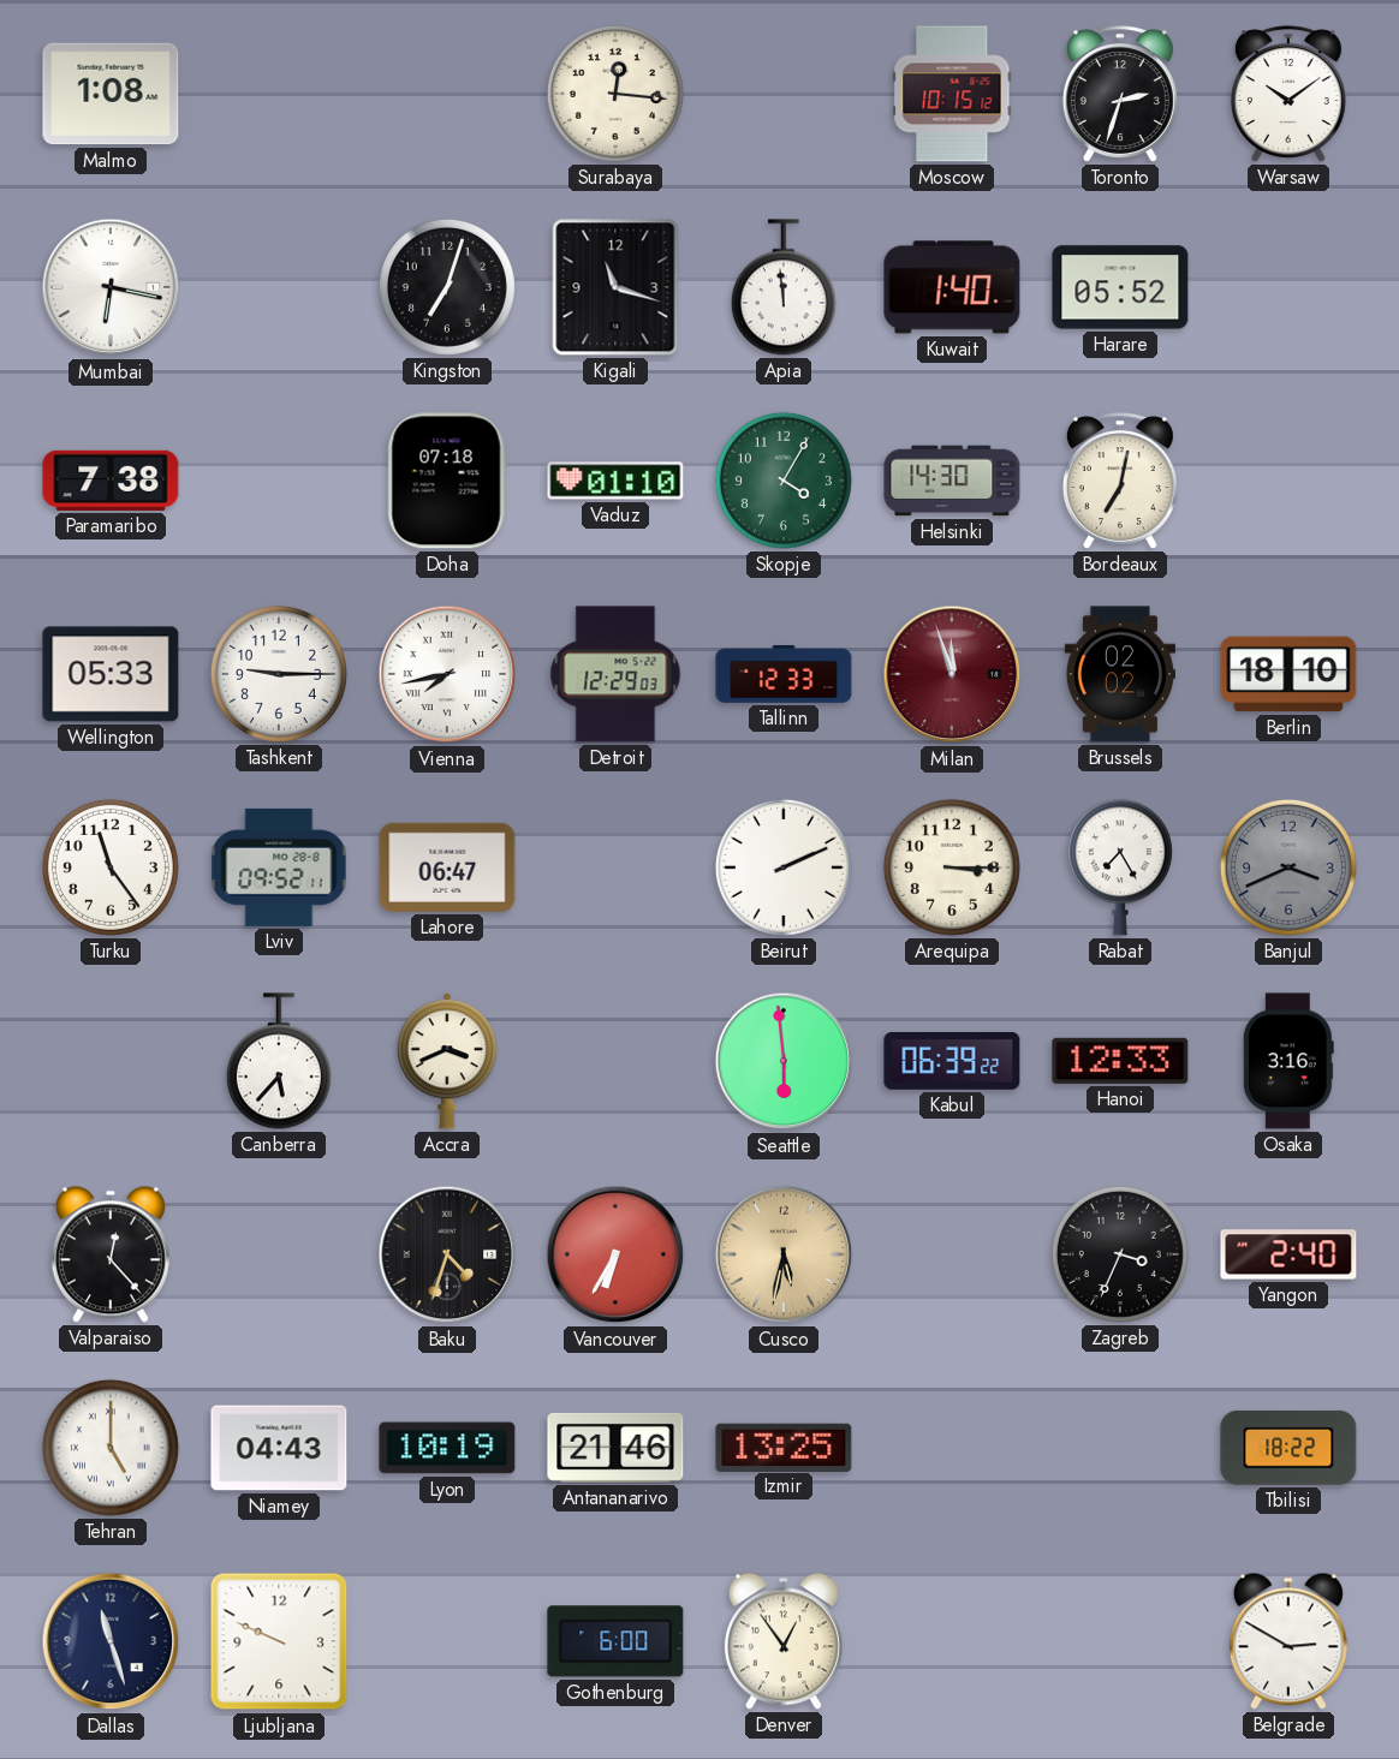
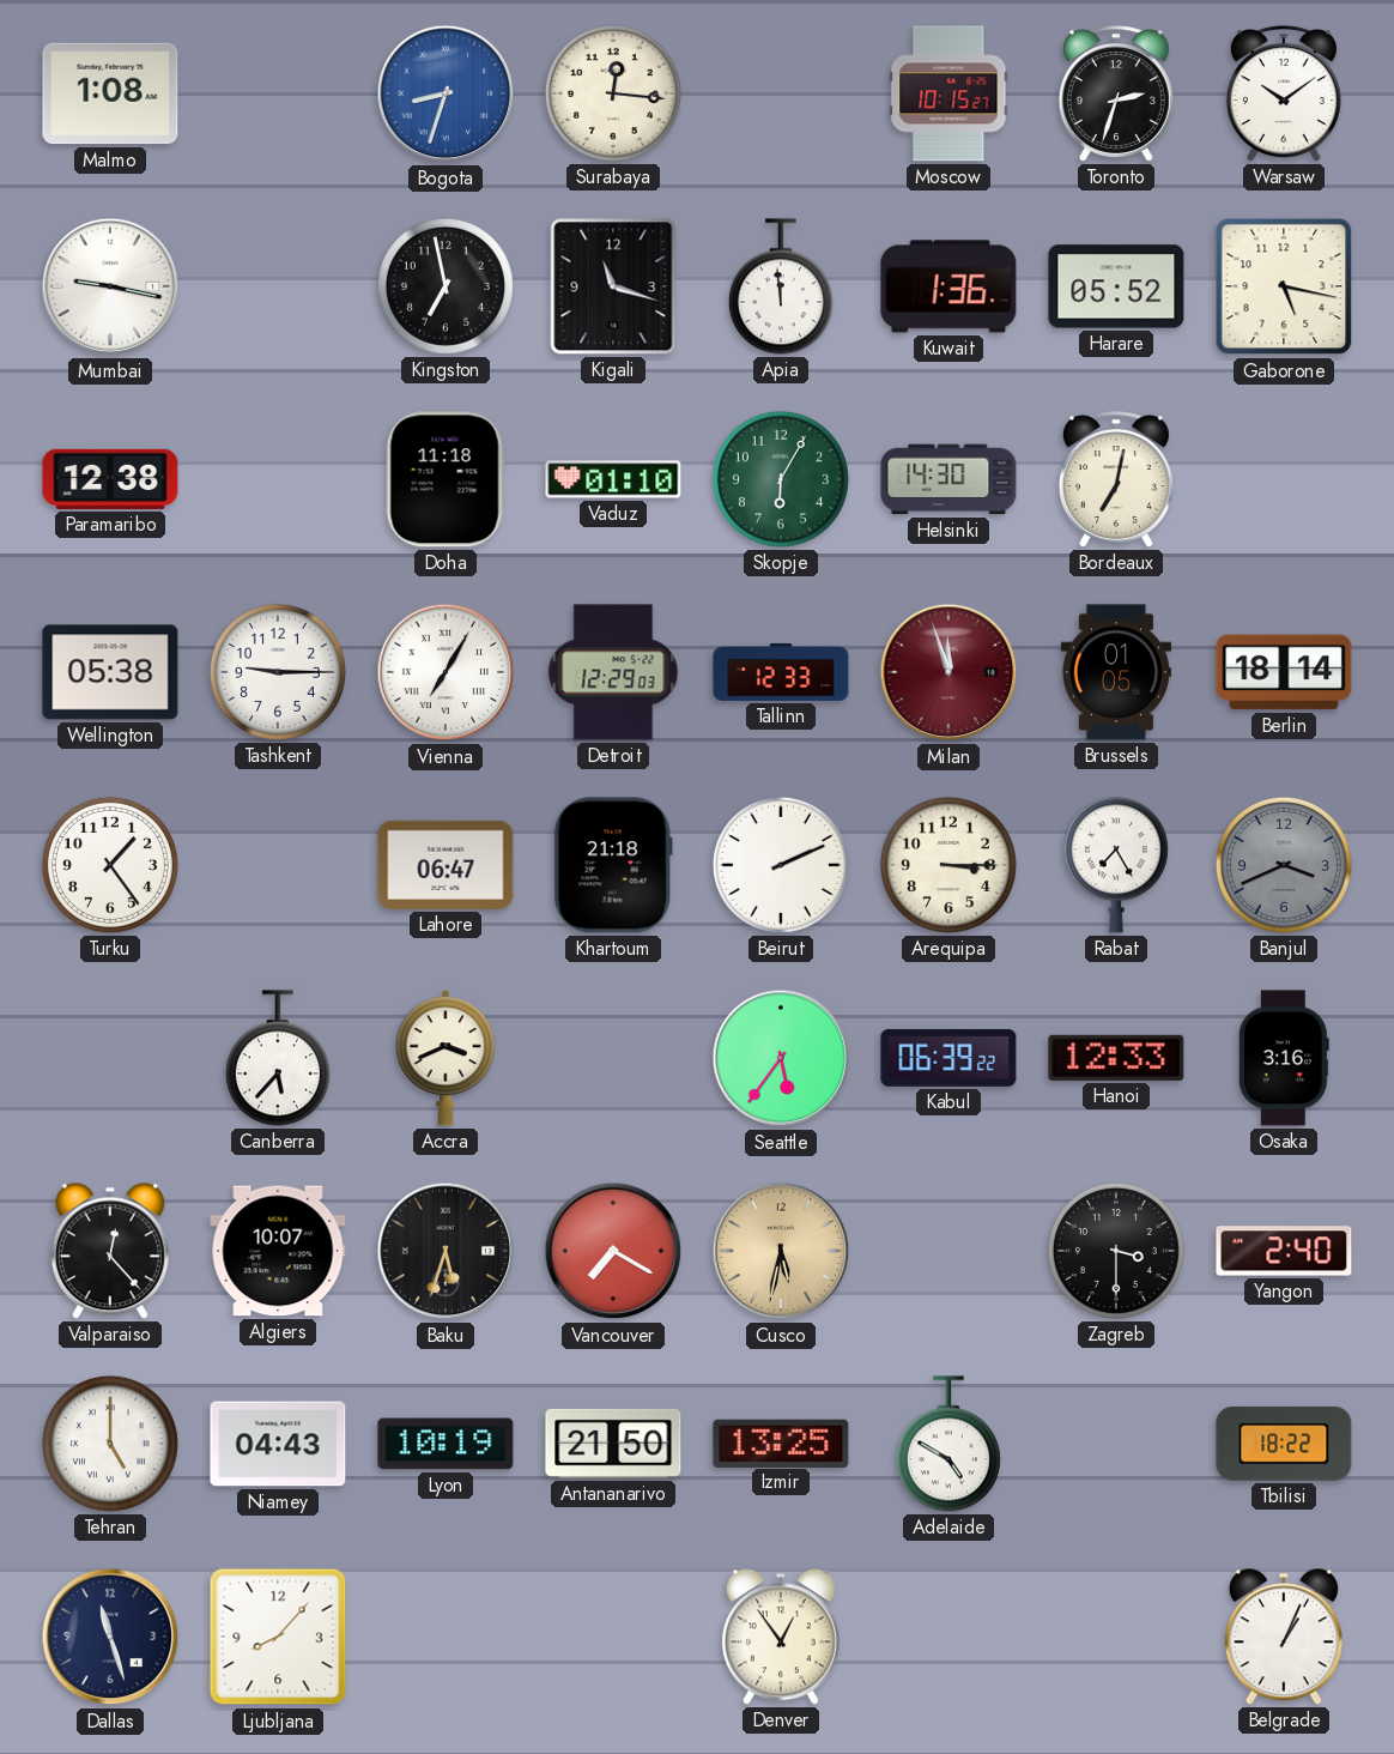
Bogota: none -> 8:33 (446, 93)
Moscow: 10:15:12 -> 10:15:27 (948, 93)
Mumbai: 6:17 -> 9:17 (110, 286)
Kingston: 7:03 -> 6:58 (446, 286)
Kuwait: 1:40 -> 1:36 (948, 286)
Gaborone: none -> 5:17 (1284, 286)
Paramaribo: 7:38 -> 12:38 (110, 479)
Doha: 07:18 -> 11:18 (446, 479)
Skopje: 4:05 -> 6:05 (781, 479)
Wellington: 05:33 -> 05:38 (110, 672)
Vienna: 7:43 -> 7:05 (446, 672)
Brussels: 02:02 -> 01:05 (1116, 672)
Berlin: 18:10 -> 18:14 (1284, 672)
Turku: 11:24 -> 1:24 (110, 865)
Lviv: 09:52 -> none (279, 867)
Khartoum: none -> 21:18 (613, 865)
Seattle: 5:59 -> 5:36 (781, 1058)
Algiers: none -> 10:07 (278, 1251)
Baku: 4:33 -> 5:33 (446, 1251)
Vancouver: 6:35 -> 7:20 (613, 1251)
Zagreb: 3:34 -> 3:30 (1116, 1251)
Antananarivo: 21:46 -> 21:50 (613, 1444)
Adelaide: none -> 4:50 (948, 1444)
Ljubljana: 9:49 -> 8:07 (278, 1637)
Gothenburg: 6:00 -> none (615, 1641)
Belgrade: 2:50 -> 1:04 (1284, 1637)
